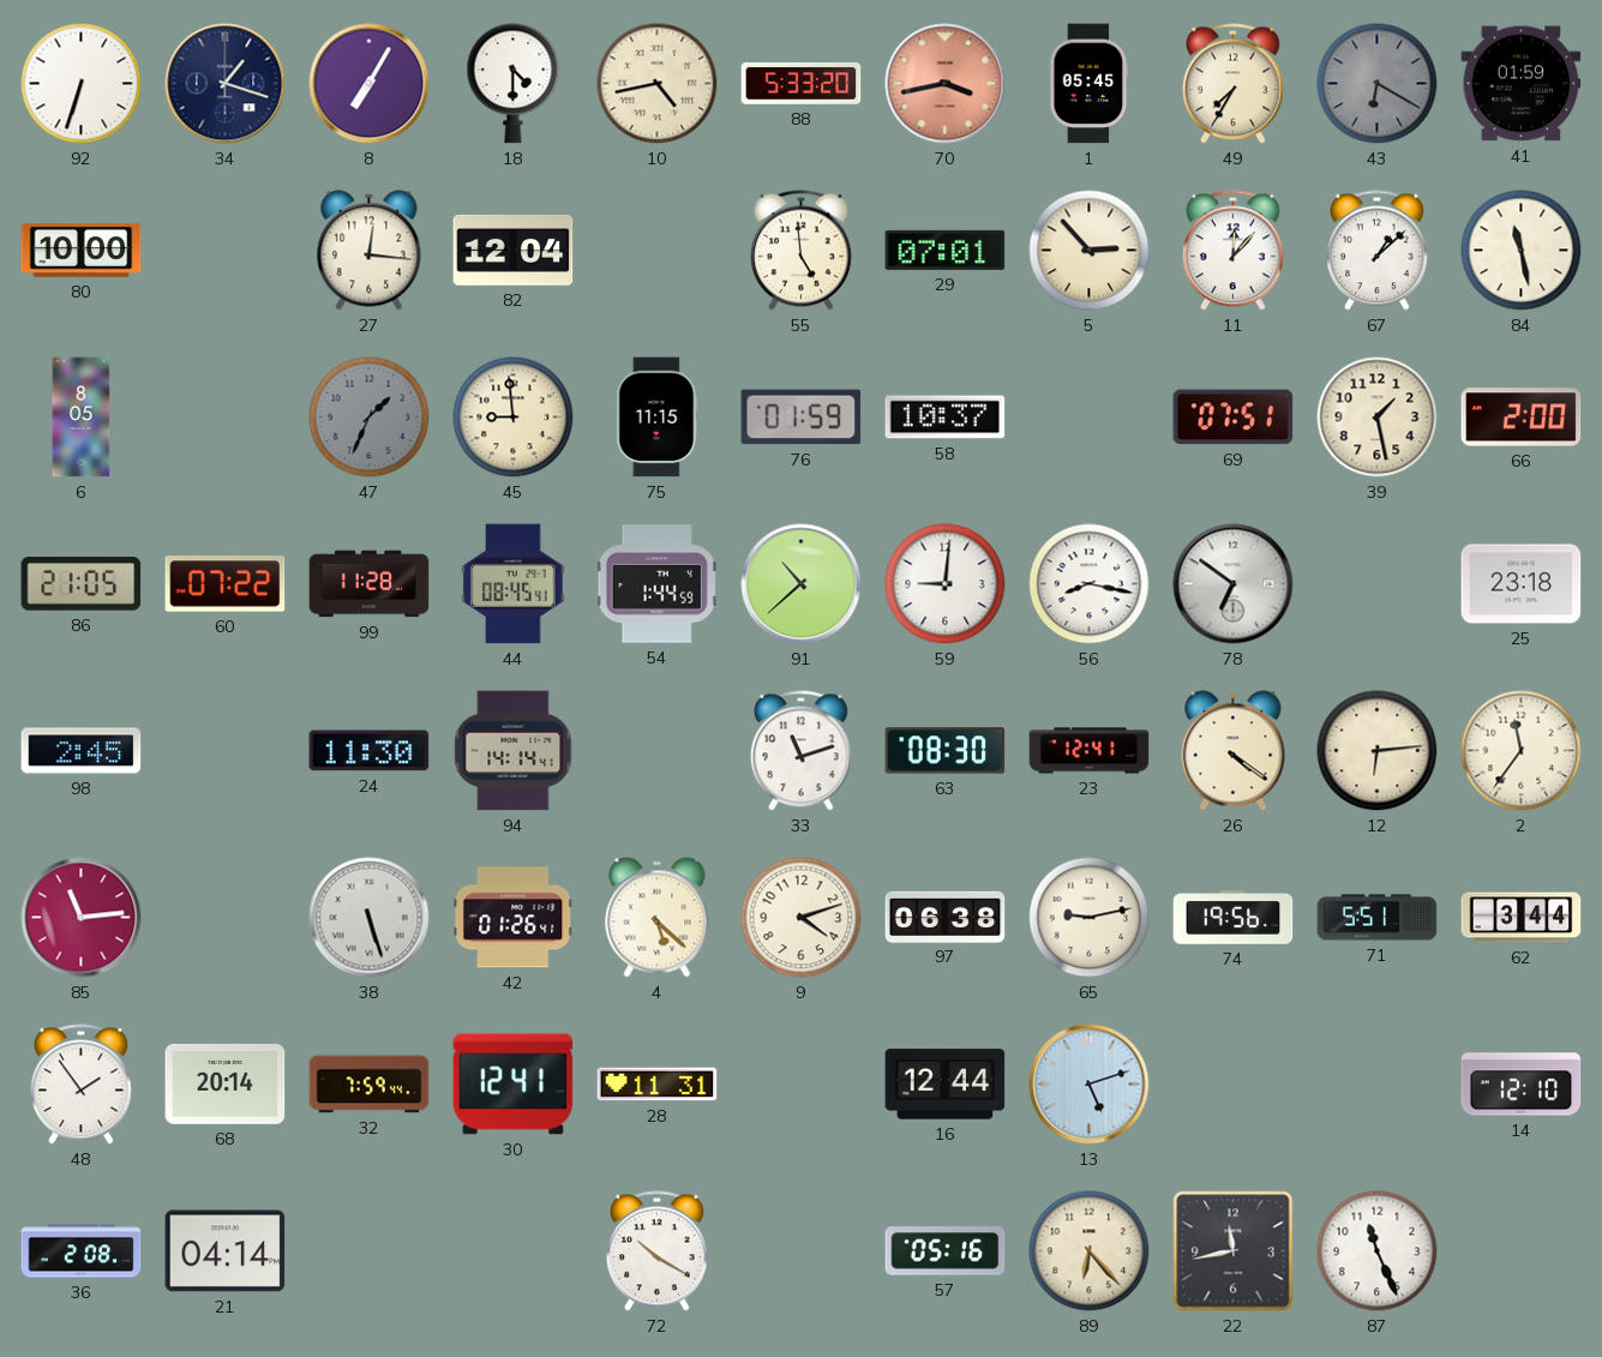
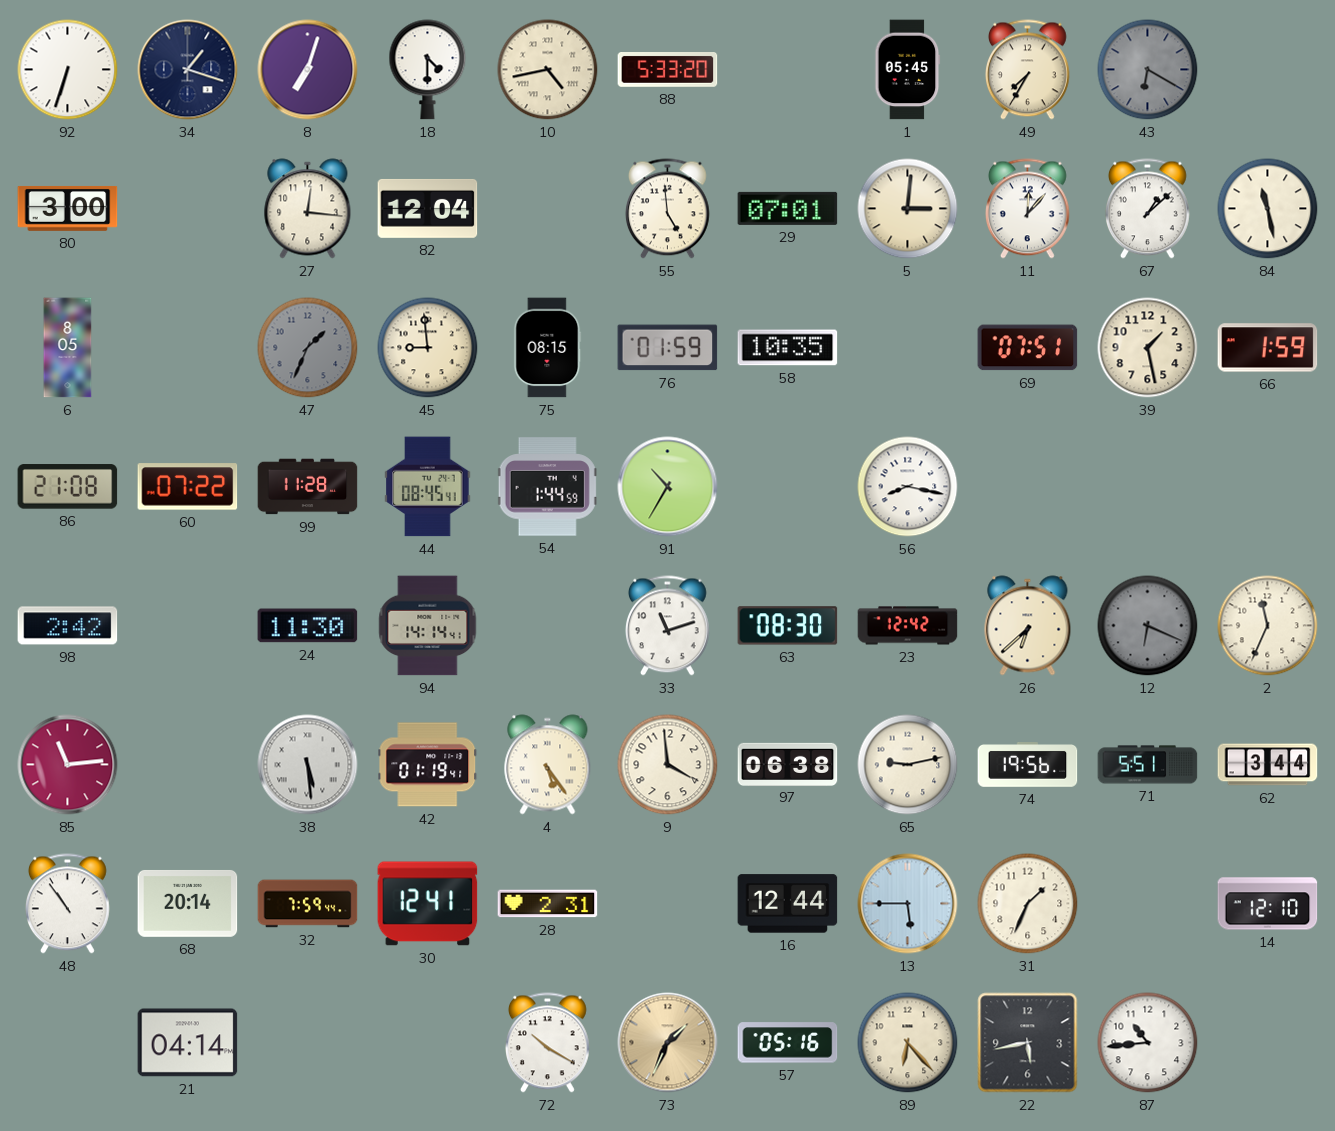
8: 7:05 -> 7:03 (308, 70)
70: 3:43 -> none (946, 84)
41: 01:59 -> none (1522, 84)
80: 10:00 -> 3:00 (68, 208)
5: 2:53 -> 3:01 (908, 209)
75: 11:15 -> 08:15 (548, 348)
58: 10:37 -> 10:35 (788, 348)
66: 2:00 -> 1:59 (1268, 348)
86: 21:05 -> 21:08 (68, 487)
91: 10:38 -> 10:35 (668, 487)
59: 9:01 -> none (946, 584)
78: 6:51 -> none (1234, 584)
25: 23:18 -> none (1522, 584)
98: 2:45 -> 2:42 (68, 626)
23: 12:41 -> 12:42 (908, 626)
26: 4:21 -> 6:38 (1028, 626)
12: 6:14 -> 6:19 (1148, 626)
12 dial: cream -> grey (1148, 626)
2: 11:36 -> 11:34 (1268, 626)
38: 5:27 -> 5:29 (308, 765)
42: 01:26 -> 01:19 (428, 765)
4: 5:22 -> 5:24 (548, 765)
9: 4:12 -> 3:59 (668, 765)
48: 1:54 -> 10:54 (67, 904)
28: 11:31 -> 2:31 (548, 904)
13: 5:12 -> 5:45 (908, 904)
31: none -> 1:34 (1028, 904)
36: 2:08 -> none (82, 1251)
73: none -> 1:34 (668, 1043)
22: 11:43 -> 5:43 (1028, 1043)
87: 11:26 -> 10:44 (1148, 1043)
